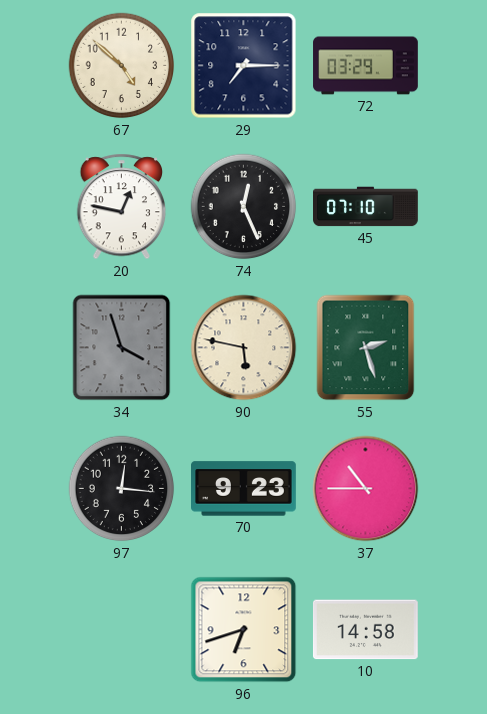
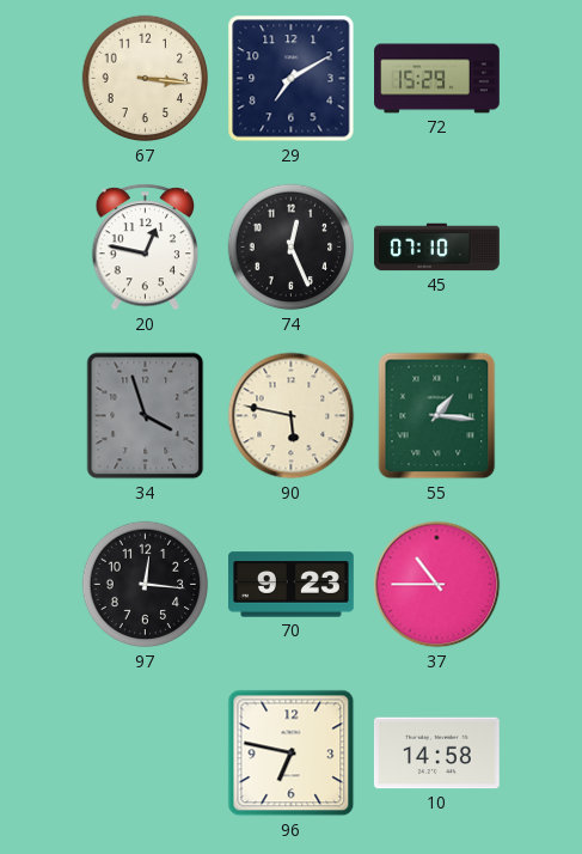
67: 4:52 -> 3:16 (146, 79)
29: 7:15 -> 7:10 (292, 79)
72: 03:29 -> 15:29 (437, 79)
55: 2:27 -> 1:16 (437, 416)
96: 6:42 -> 6:47 (292, 754)
